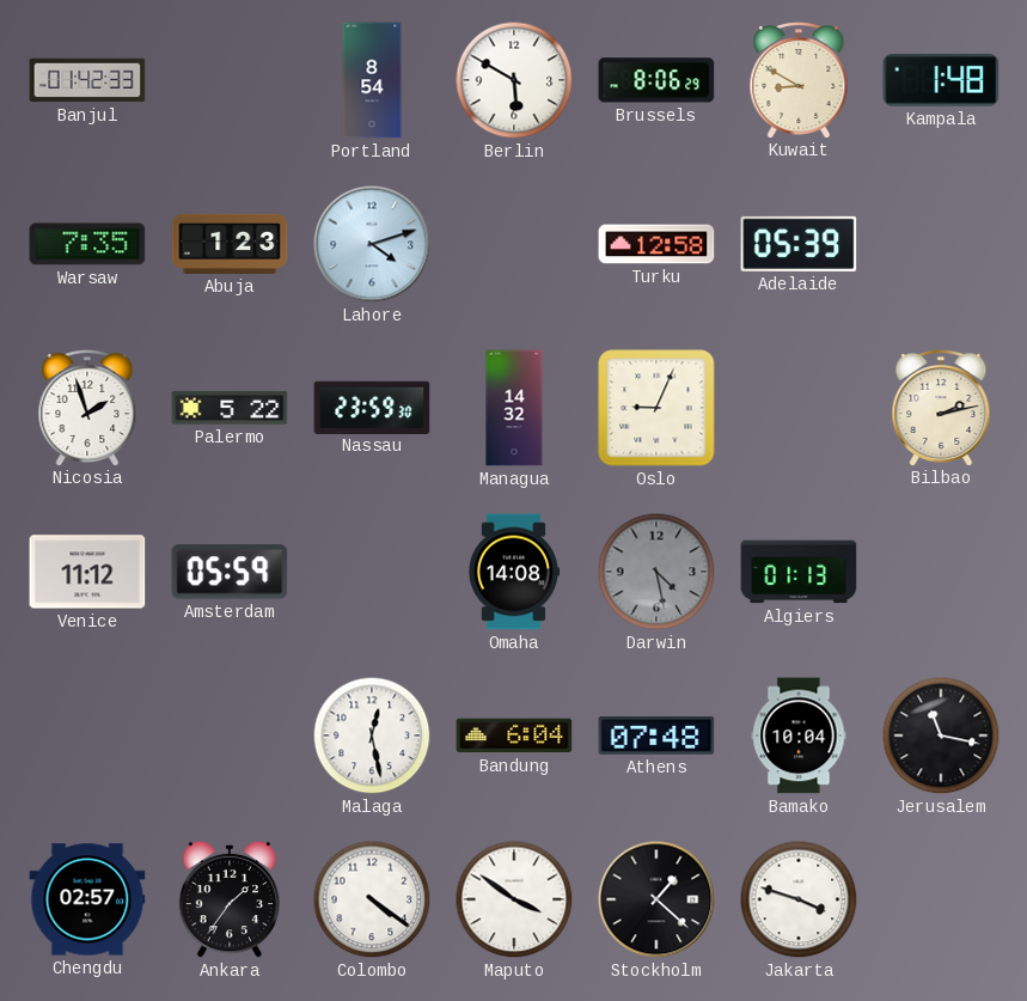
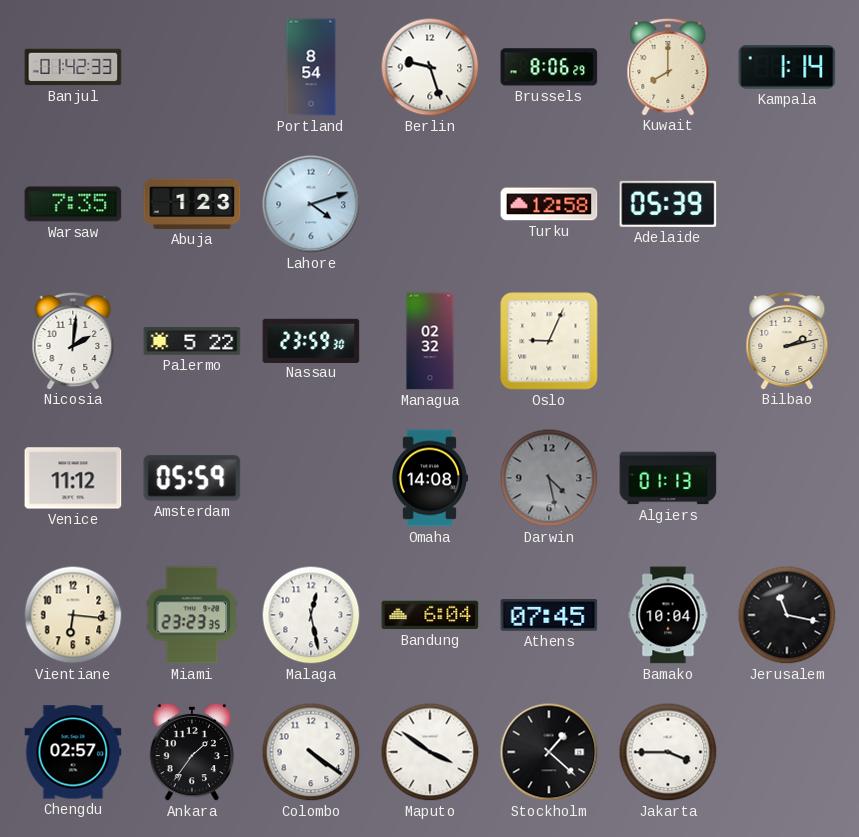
Berlin: 5:50 -> 9:27 (430, 67)
Kuwait: 8:50 -> 8:00 (668, 66)
Kampala: 1:48 -> 1:14 (787, 67)
Nicosia: 1:57 -> 2:01 (73, 340)
Managua: 14:32 -> 02:32 (430, 341)
Vientiane: none -> 6:16 (73, 615)
Miami: none -> 23:23 (191, 615)
Athens: 07:48 -> 07:45 (549, 616)
Jakarta: 3:48 -> 3:45 (668, 752)
